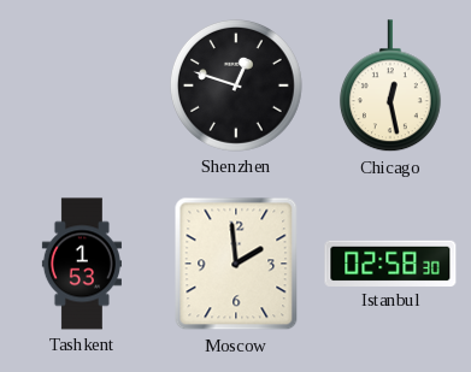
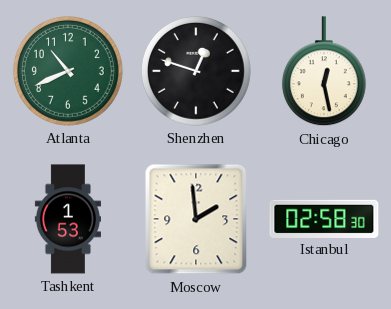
Atlanta: none -> 10:41 (68, 71)
